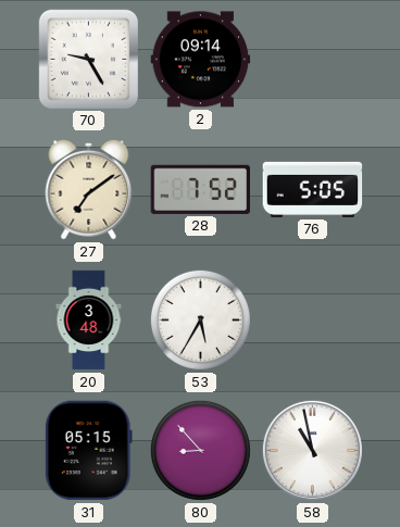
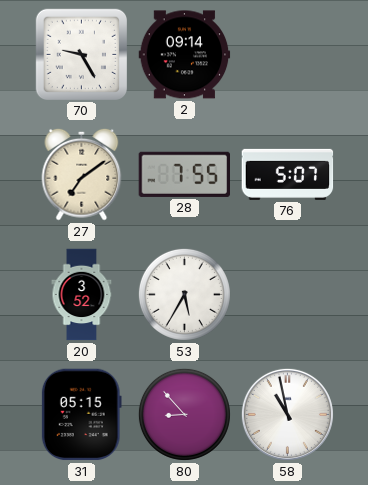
28: 7:52 -> 7:55 (184, 174)
76: 5:05 -> 5:07 (288, 174)
20: 3:48 -> 3:52 (82, 295)
